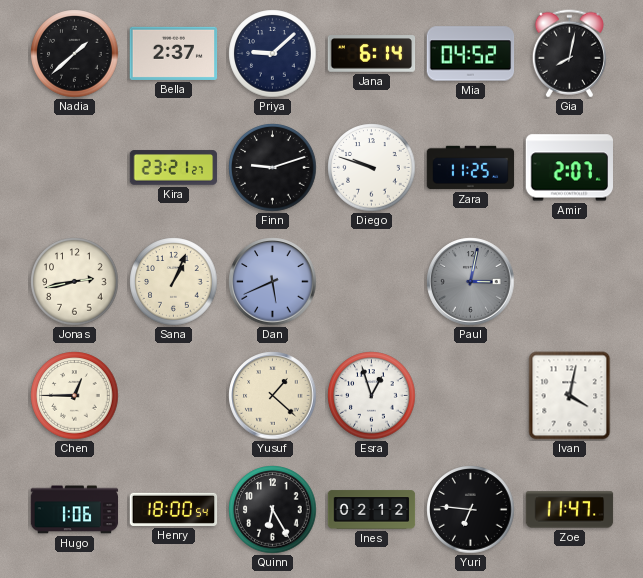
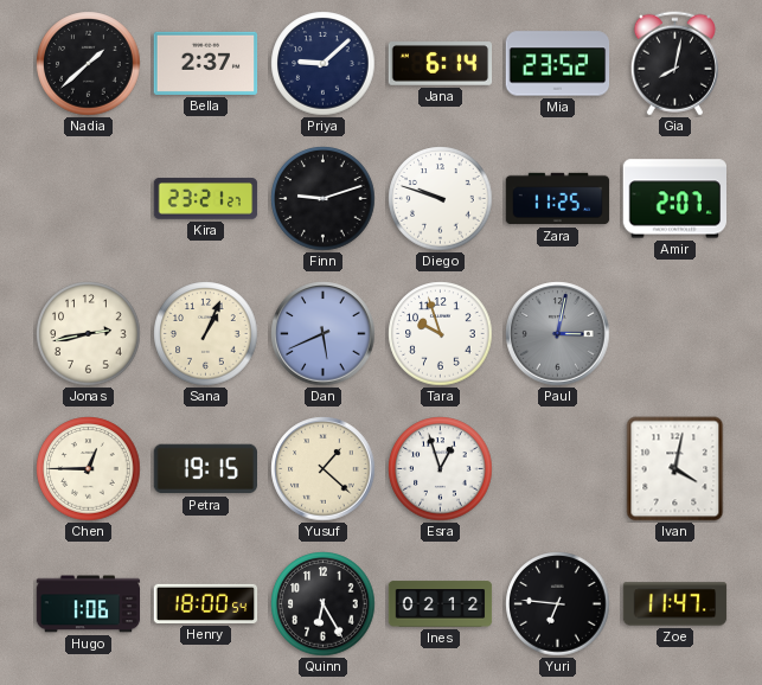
Mia: 04:52 -> 23:52 (558, 64)
Tara: none -> 9:57 (441, 334)
Petra: none -> 19:15 (205, 469)
